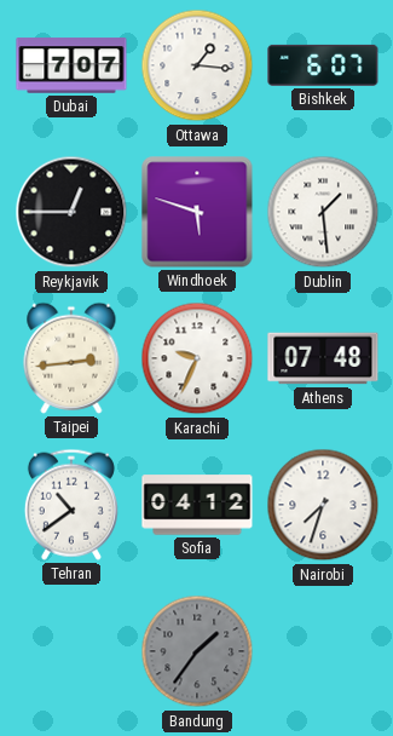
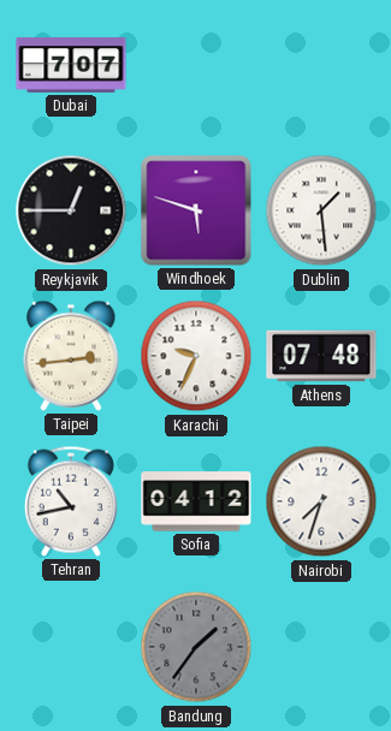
Ottawa: 1:16 -> none (197, 65)
Bishkek: 6:07 -> none (323, 65)
Tehran: 10:39 -> 10:43 (71, 501)
